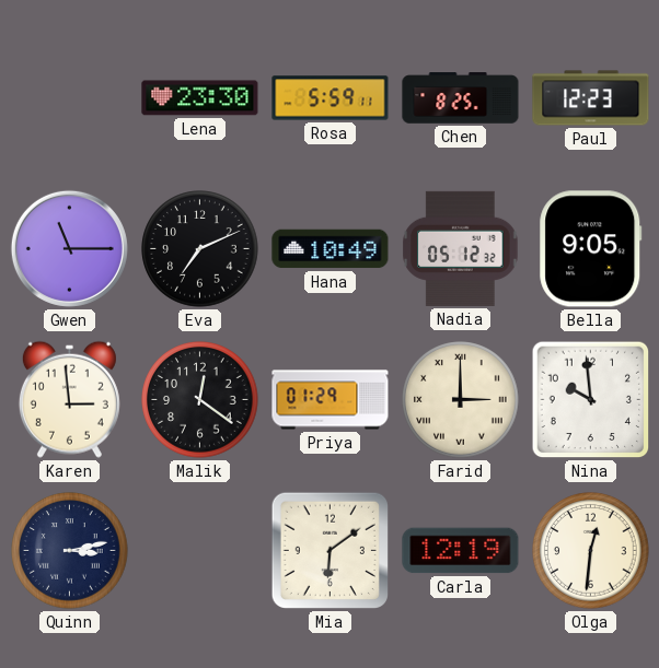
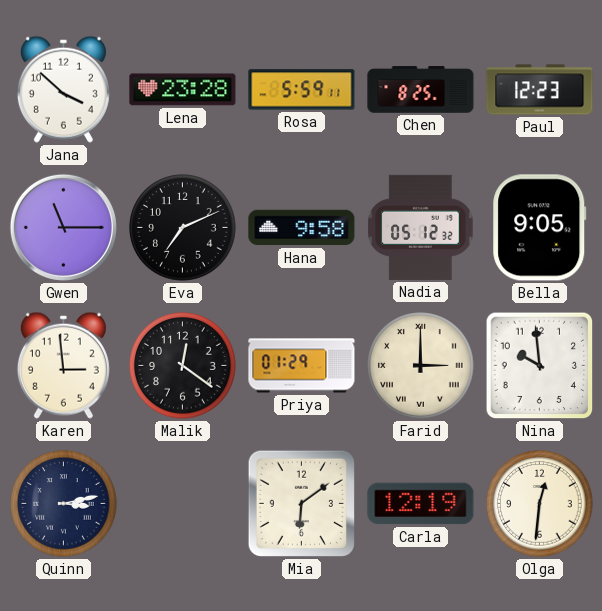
Jana: none -> 3:52 (63, 89)
Lena: 23:30 -> 23:28 (183, 90)
Hana: 10:49 -> 9:58 (302, 228)
